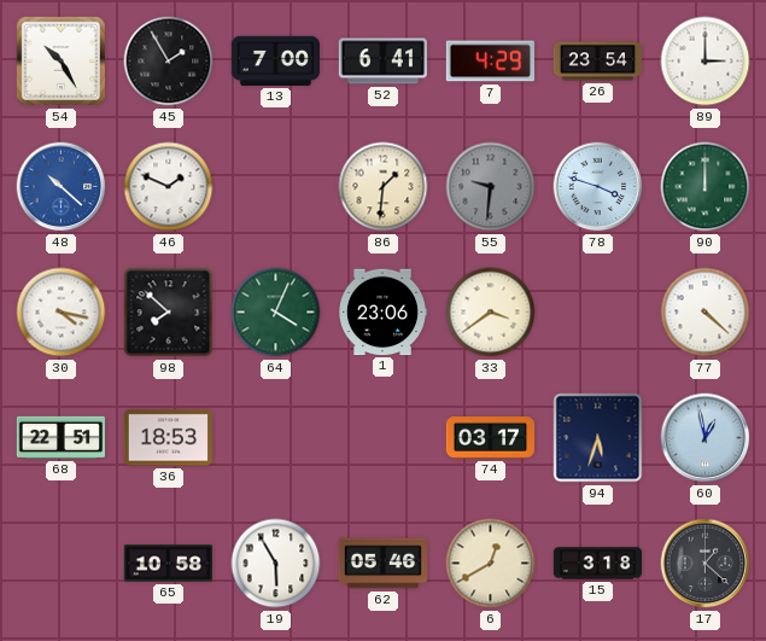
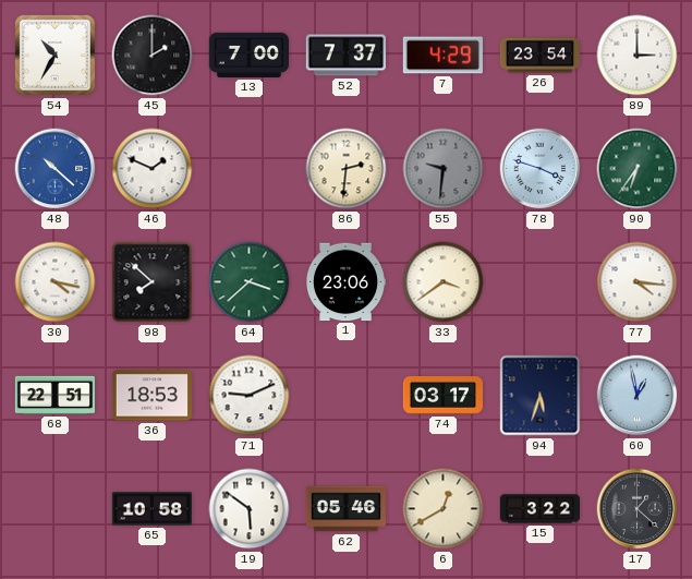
54: 10:25 -> 10:35 (54, 55)
45: 1:55 -> 2:00 (153, 56)
52: 6:41 -> 7:37 (345, 56)
86: 1:31 -> 2:31 (347, 169)
90: 12:00 -> 6:36 (638, 169)
64: 4:04 -> 3:38 (250, 282)
77: 4:22 -> 4:16 (638, 282)
71: none -> 9:11 (250, 396)
19: 5:55 -> 5:51 (250, 509)
15: 3:18 -> 3:22 (539, 509)
